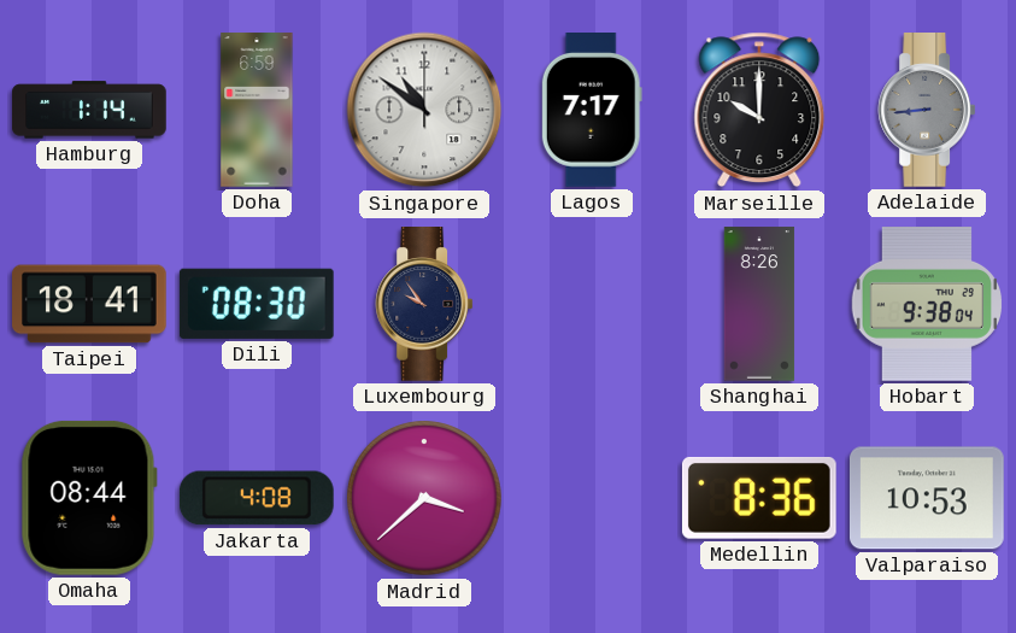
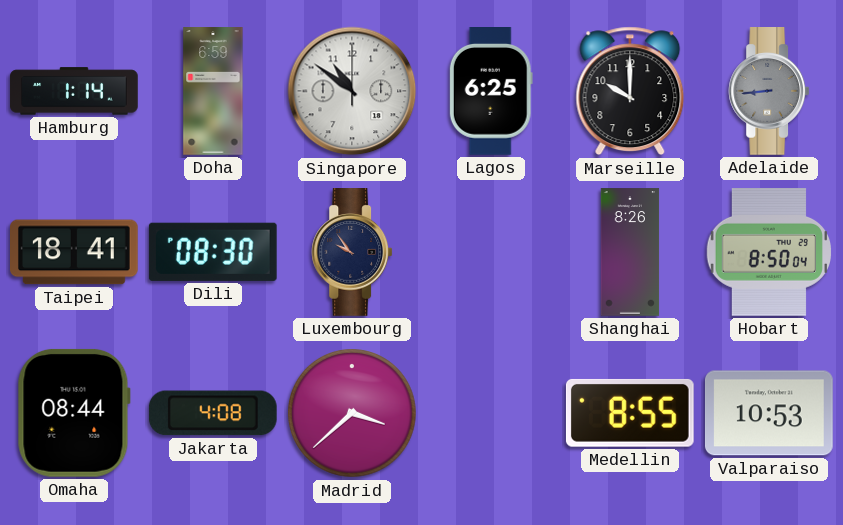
Lagos: 7:17 -> 6:25 (491, 92)
Hobart: 9:38 -> 8:50 (768, 253)
Medellin: 8:36 -> 8:55 (630, 413)
